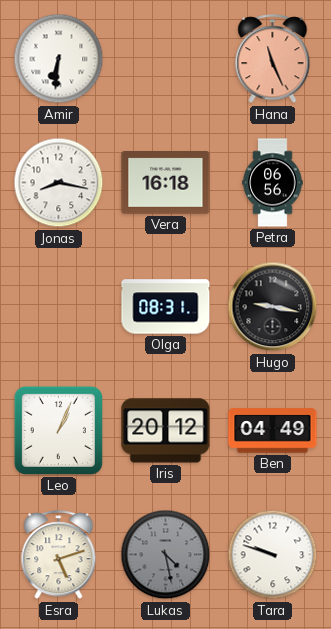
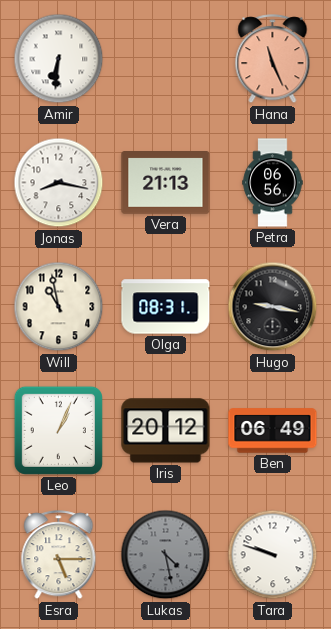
Vera: 16:18 -> 21:13 (166, 183)
Will: none -> 10:58 (59, 307)
Ben: 04:49 -> 06:49 (273, 431)
Esra: 5:12 -> 5:15 (59, 555)
